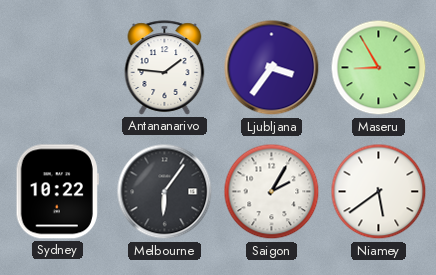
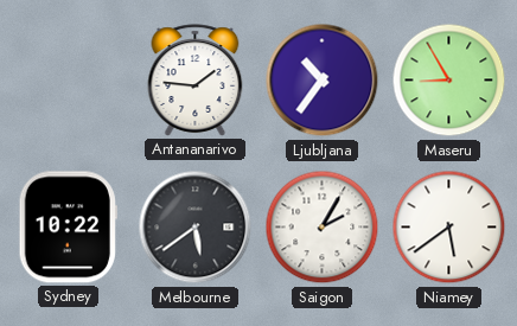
Ljubljana: 3:36 -> 10:36 (323, 81)
Melbourne: 6:06 -> 5:39 (196, 228)
